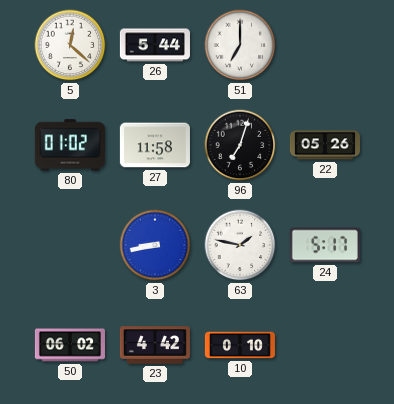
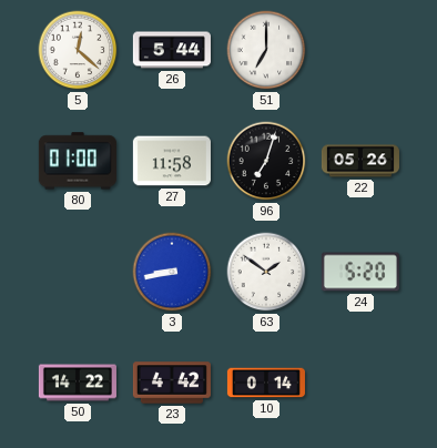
80: 01:02 -> 01:00 (78, 161)
63: 1:47 -> 1:51 (266, 272)
24: 5:17 -> 5:20 (360, 272)
50: 06:02 -> 14:22 (78, 383)
10: 0:10 -> 0:14 (266, 383)
